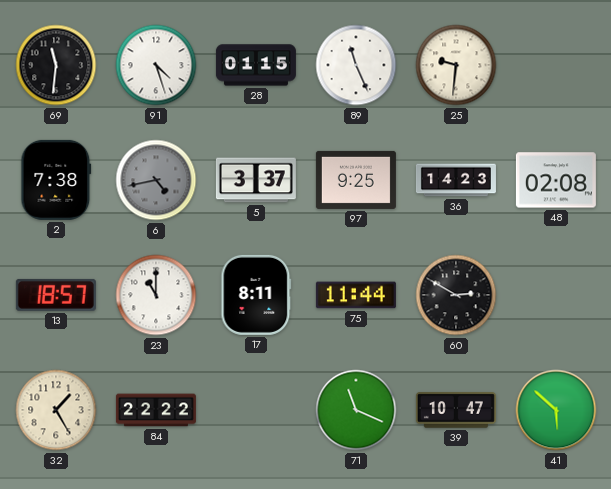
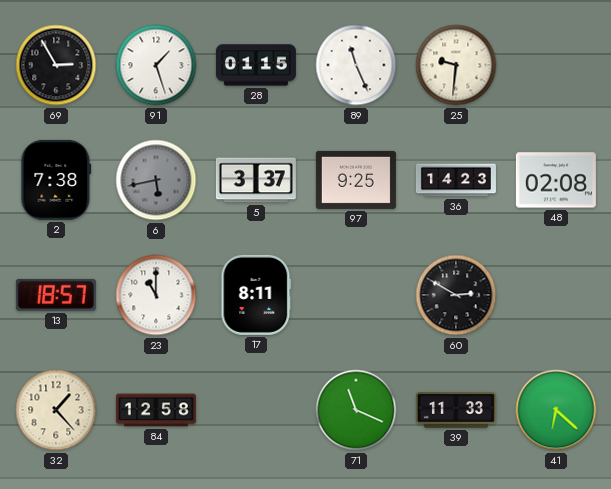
69: 11:31 -> 2:55 (56, 65)
91: 4:27 -> 1:27 (156, 65)
6: 4:43 -> 5:43 (156, 180)
75: 11:44 -> none (356, 295)
32: 1:25 -> 1:23 (56, 410)
84: 22:22 -> 12:58 (156, 410)
39: 10:47 -> 11:33 (456, 410)
41: 5:52 -> 6:22 (556, 410)
